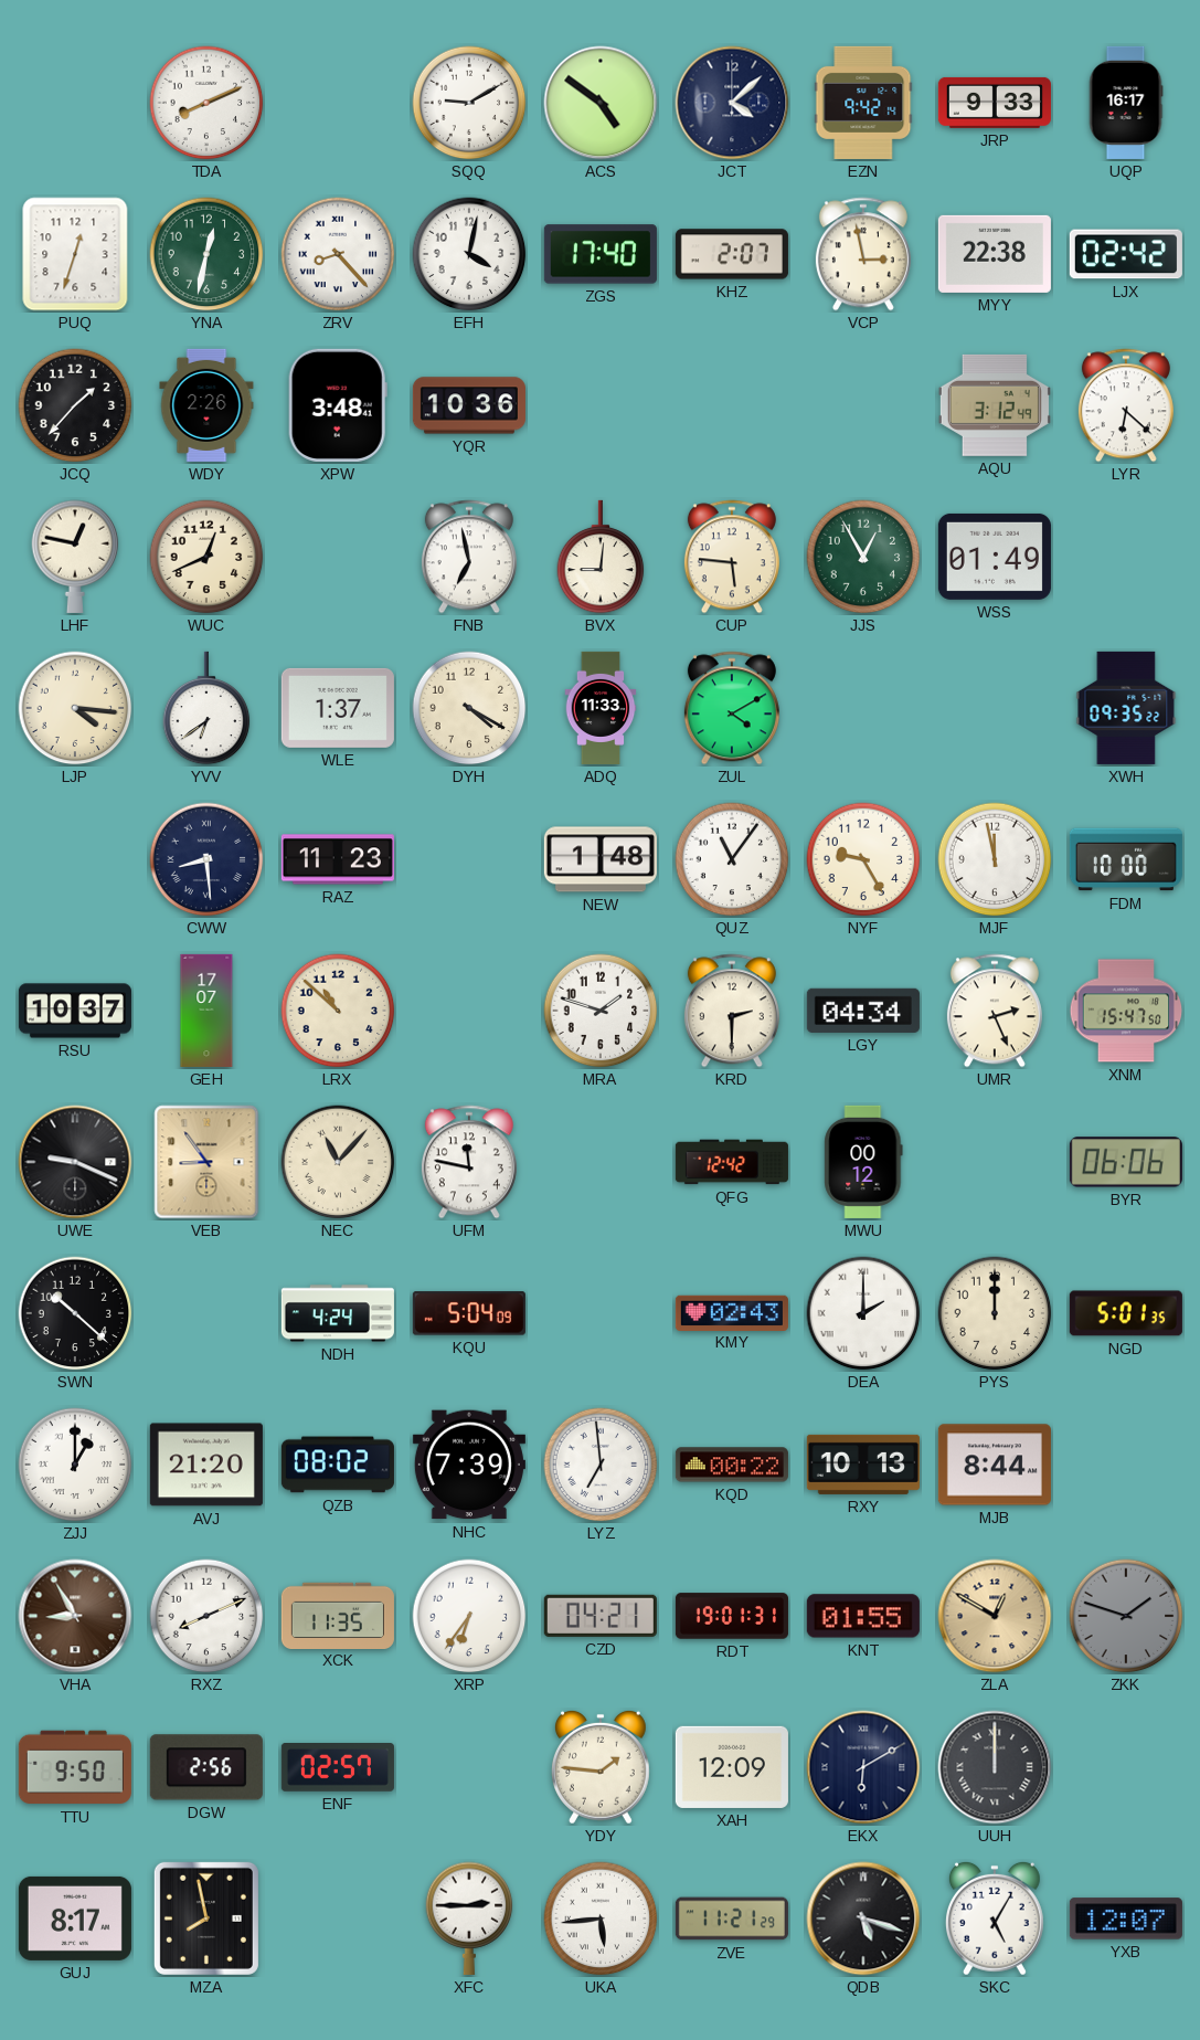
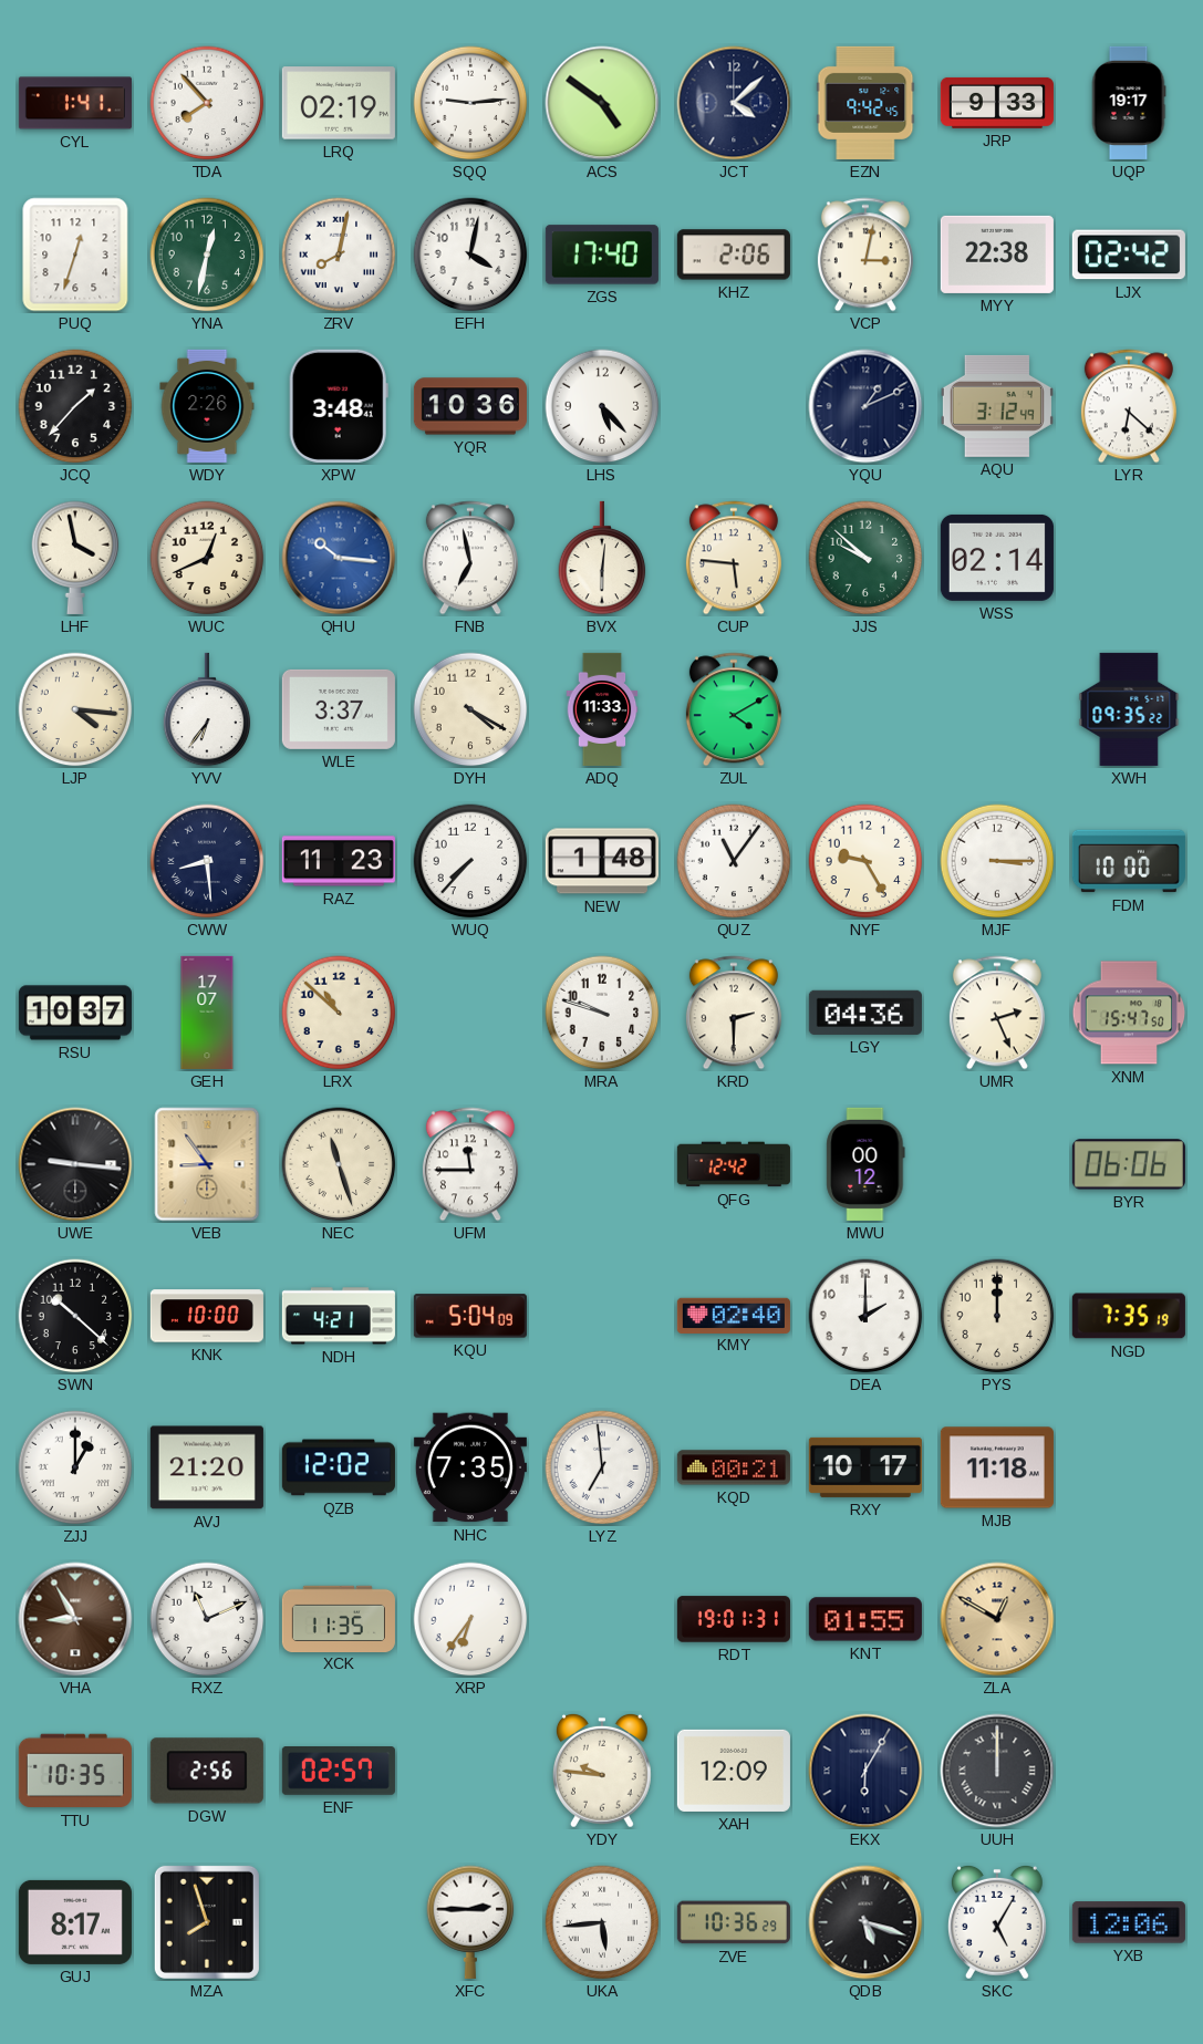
CYL: none -> 1:41 (75, 103)
TDA: 8:11 -> 7:53 (207, 103)
LRQ: none -> 02:19 (339, 103)
SQQ: 9:10 -> 9:14 (470, 103)
EZN: 9:42:14 -> 9:42:45 (865, 103)
UQP: 16:17 -> 19:17 (1129, 103)
ZRV: 8:23 -> 8:02 (339, 255)
KHZ: 2:07 -> 2:06 (734, 255)
VCP: 2:58 -> 3:02 (865, 255)
LHS: none -> 5:23 (602, 406)
YQU: none -> 1:11 (865, 406)
LHF: 12:47 -> 3:58 (75, 558)
QHU: none -> 10:16 (339, 558)
BVX: 9:01 -> 6:01 (602, 558)
JJS: 12:55 -> 9:52 (865, 558)
WSS: 01:49 -> 02:14 (997, 558)
YVV: 6:39 -> 6:36 (207, 709)
WLE: 1:37 -> 3:37 (339, 709)
WUQ: none -> 7:37 (470, 861)
MJF: 11:58 -> 3:15 (997, 861)
MRA: 1:48 -> 9:48 (602, 1013)
LGY: 04:34 -> 04:36 (865, 1013)
UWE: 9:19 -> 9:16 (75, 1164)
NEC: 11:07 -> 11:27 (339, 1164)
UFM: 11:47 -> 11:45 (470, 1164)
KNK: none -> 10:00 (207, 1316)
NDH: 4:24 -> 4:21 (339, 1316)
KMY: 02:43 -> 02:40 (734, 1315)
DEA numerals: Roman -> Arabic (865, 1316)
NGD: 5:01 -> 7:35 (1129, 1316)
QZB: 08:02 -> 12:02 (339, 1467)
NHC: 7:39 -> 7:35 (470, 1467)
KQD: 00:22 -> 00:21 (734, 1467)
RXY: 10:13 -> 10:17 (865, 1467)
MJB: 8:44 -> 11:18 (997, 1467)
RXZ: 8:11 -> 11:11 (207, 1619)
CZD: 04:21 -> none (601, 1616)
ZKK: 1:48 -> none (1126, 1616)
TTU: 9:50 -> 10:35 (75, 1771)
YDY: 1:46 -> 9:46 (602, 1771)
EKX: 6:10 -> 6:05 (865, 1771)
MZA: 7:58 -> 7:57 (207, 1922)
ZVE: 11:21 -> 10:36 (734, 1922)
YXB: 12:07 -> 12:06 (1129, 1922)
